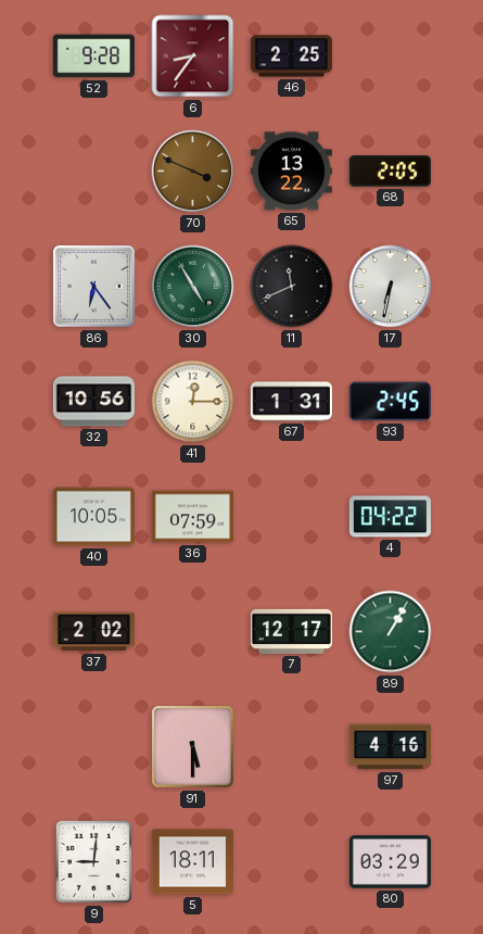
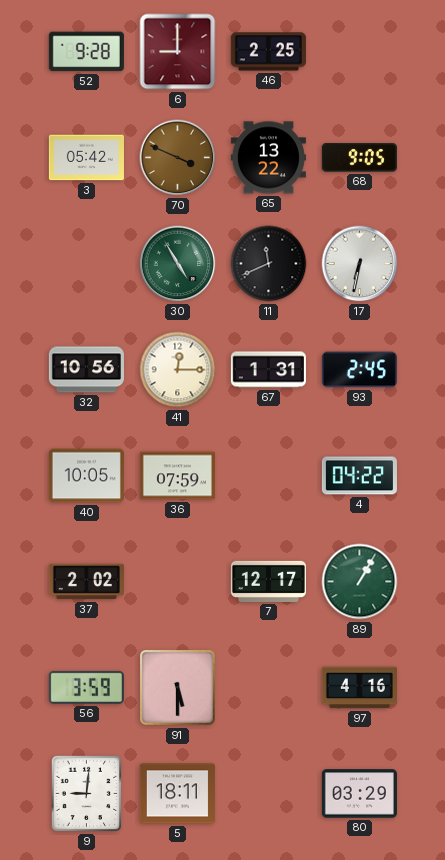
6: 8:36 -> 9:00 (178, 52)
3: none -> 05:42 (86, 158)
68: 2:05 -> 9:05 (359, 158)
86: 6:24 -> none (93, 286)
56: none -> 3:59 (86, 687)
